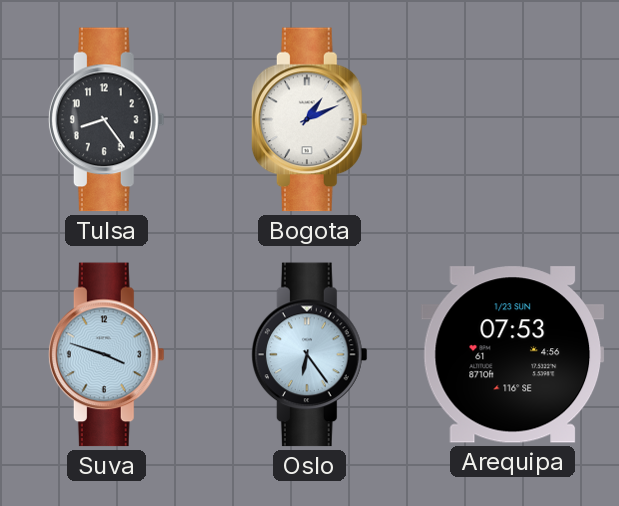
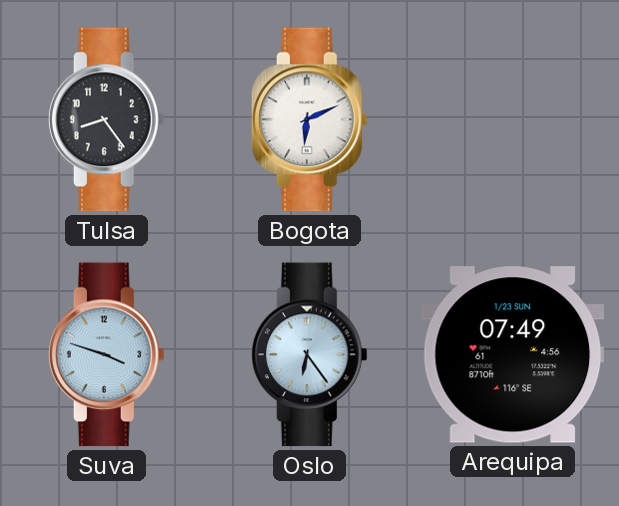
Bogota: 1:11 -> 6:11 (309, 120)
Arequipa: 07:53 -> 07:49 (513, 355)
